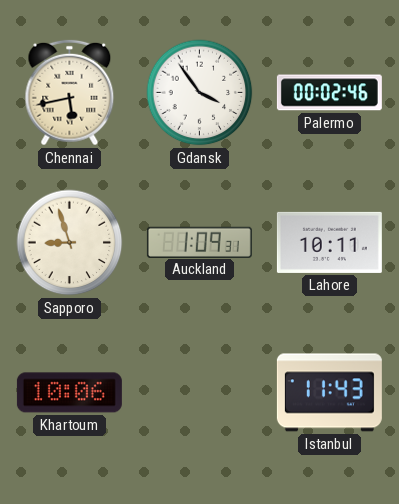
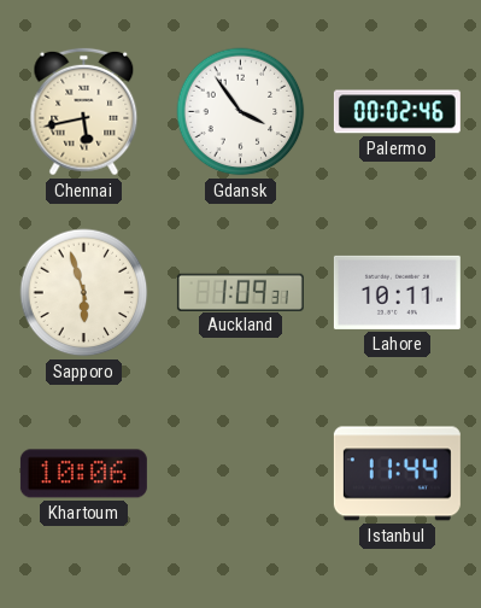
Sapporo: 8:57 -> 5:57 (84, 293)
Istanbul: 11:43 -> 11:44 (397, 474)
